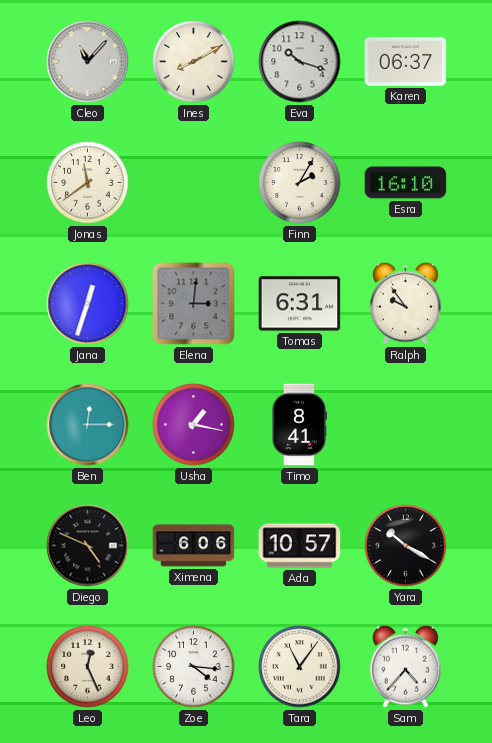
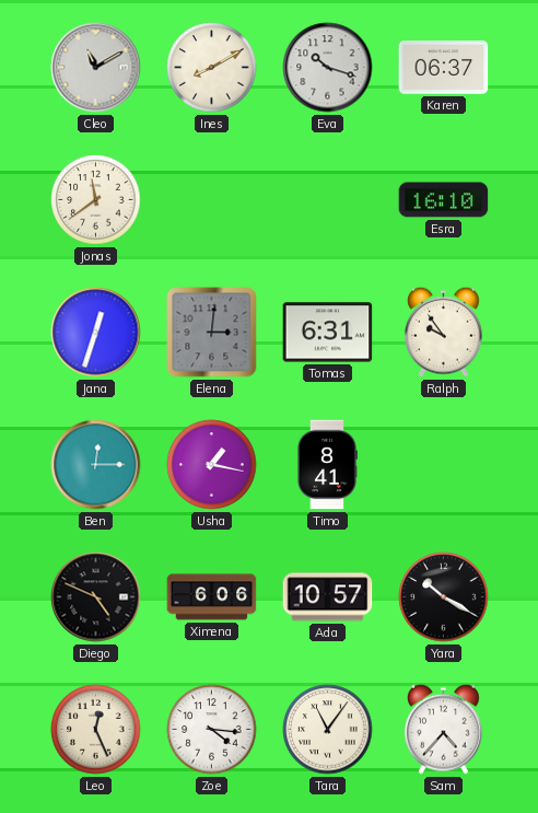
Cleo: 11:07 -> 11:10 (96, 68)
Finn: 2:05 -> none (300, 183)
